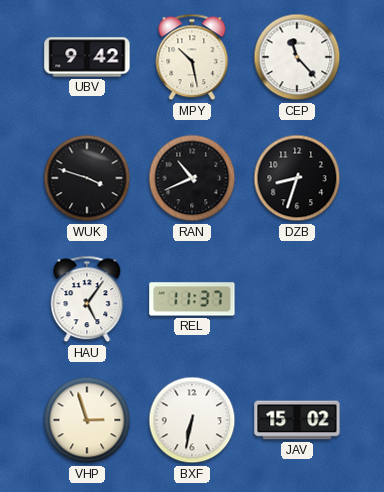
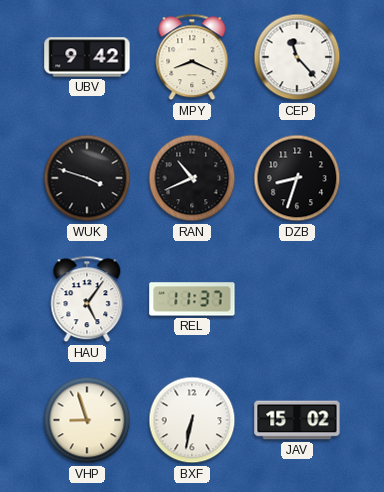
MPY: 10:28 -> 8:19 (192, 57)
VHP: 2:57 -> 8:57 (87, 420)
